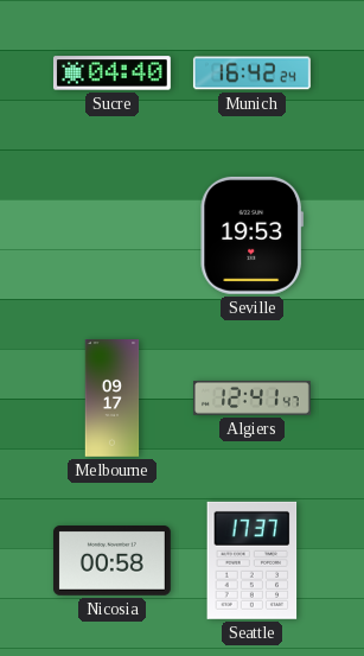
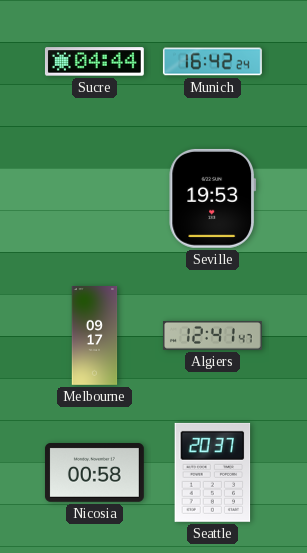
Sucre: 04:40 -> 04:44 (94, 62)
Seattle: 17:37 -> 20:37 (213, 472)
